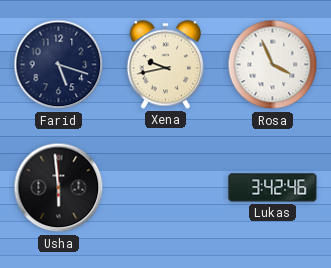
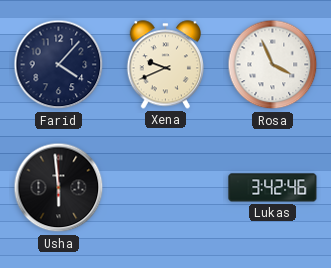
Farid: 5:18 -> 4:07 (59, 65)
Xena: 9:43 -> 9:41 (165, 65)
